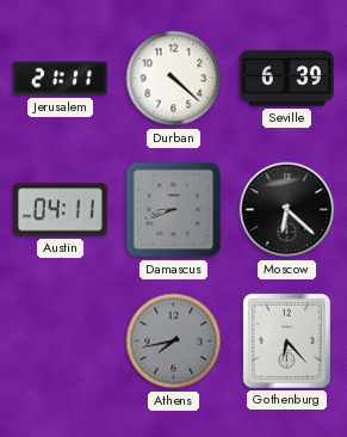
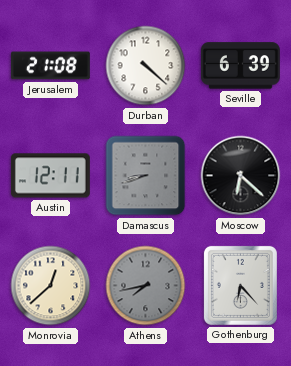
Jerusalem: 21:11 -> 21:08 (50, 66)
Austin: 04:11 -> 12:11 (50, 176)
Monrovia: none -> 12:38 (51, 286)
